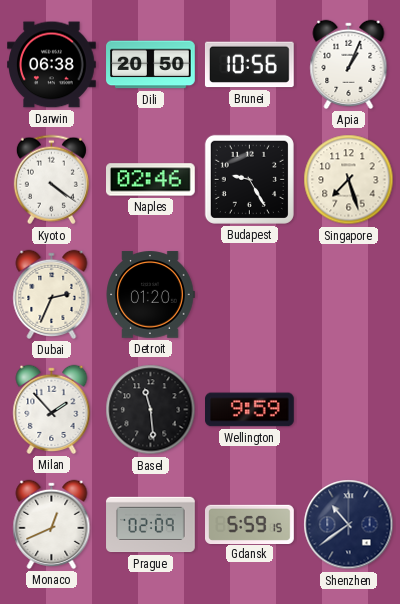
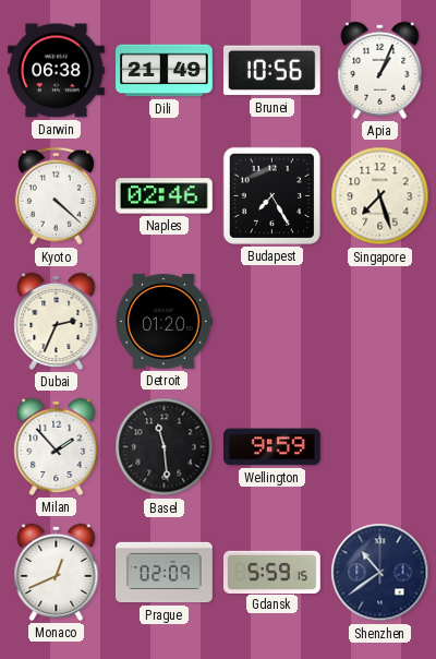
Dili: 20:50 -> 21:49 (165, 71)
Kyoto: 4:21 -> 4:22 (56, 196)
Budapest: 9:25 -> 7:25 (271, 195)
